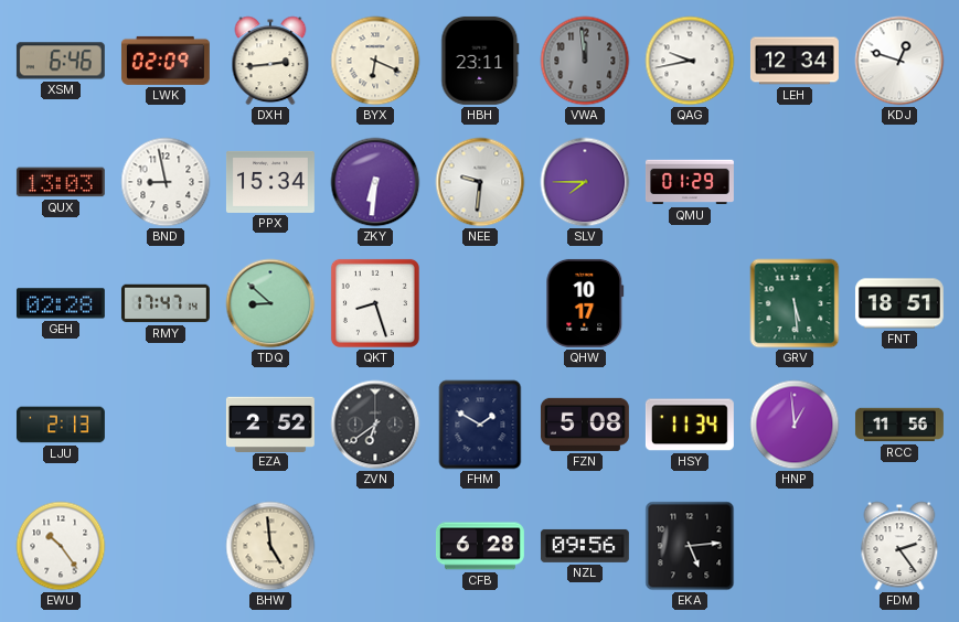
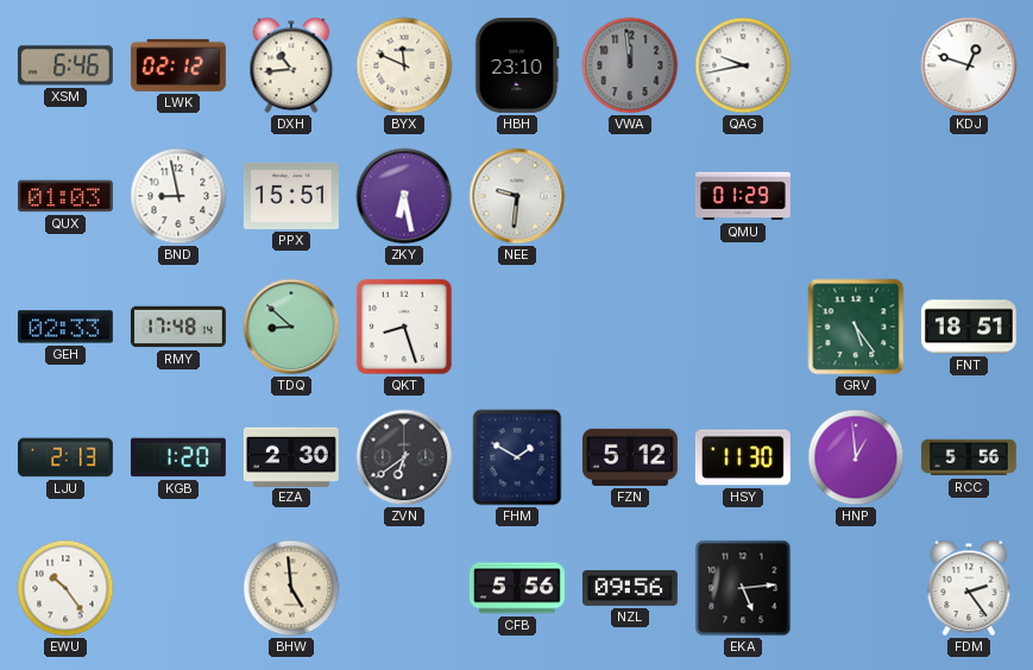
LWK: 02:09 -> 02:12 (178, 65)
DXH: 2:44 -> 10:44 (291, 65)
BYX: 6:19 -> 11:49 (404, 65)
HBH: 23:11 -> 23:10 (517, 65)
LEH: 12:34 -> none (795, 61)
QUX: 13:03 -> 01:03 (65, 196)
PPX: 15:34 -> 15:51 (291, 196)
ZKY: 6:31 -> 6:28 (404, 196)
SLV: 7:45 -> none (585, 182)
GEH: 02:28 -> 02:33 (65, 327)
RMY: 17:47 -> 17:48 (178, 327)
QHW: 10:17 -> none (585, 303)
GRV: 5:29 -> 5:24 (856, 327)
KGB: none -> 1:20 (178, 457)
EZA: 2:52 -> 2:30 (291, 456)
FZN: 5:08 -> 5:12 (630, 457)
HSY: 11:34 -> 11:30 (743, 457)
RCC: 11:56 -> 5:56 (969, 457)
CFB: 6:28 -> 5:56 (517, 588)
